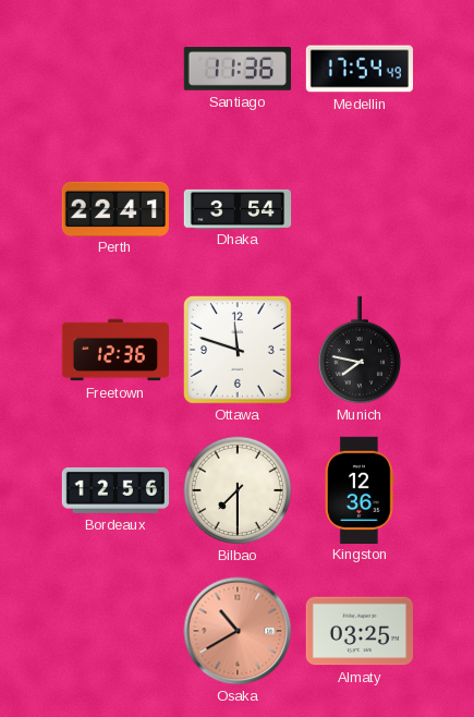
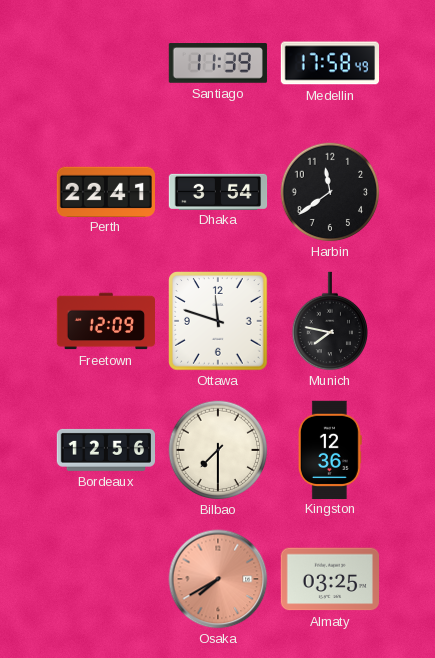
Santiago: 11:36 -> 11:39 (218, 63)
Medellin: 17:54 -> 17:58 (329, 63)
Harbin: none -> 11:39 (330, 192)
Freetown: 12:36 -> 12:09 (105, 321)
Osaka: 10:40 -> 7:40 (218, 579)
